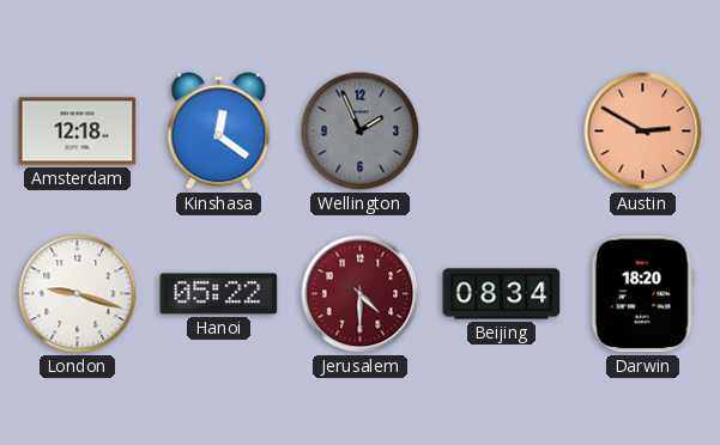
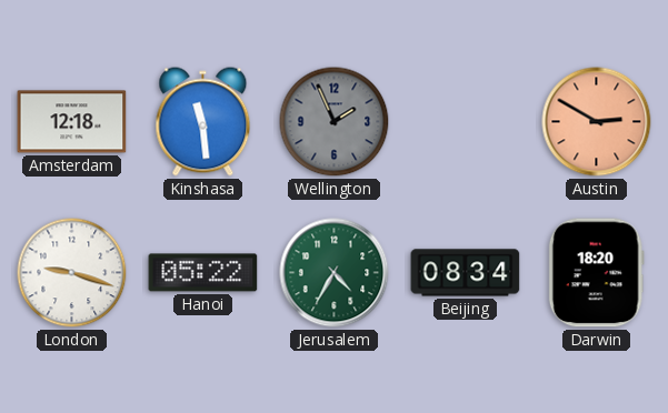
Kinshasa: 12:21 -> 11:29 (203, 122)
Jerusalem: 4:30 -> 4:35 (335, 273)
Jerusalem dial: burgundy -> green (335, 273)
